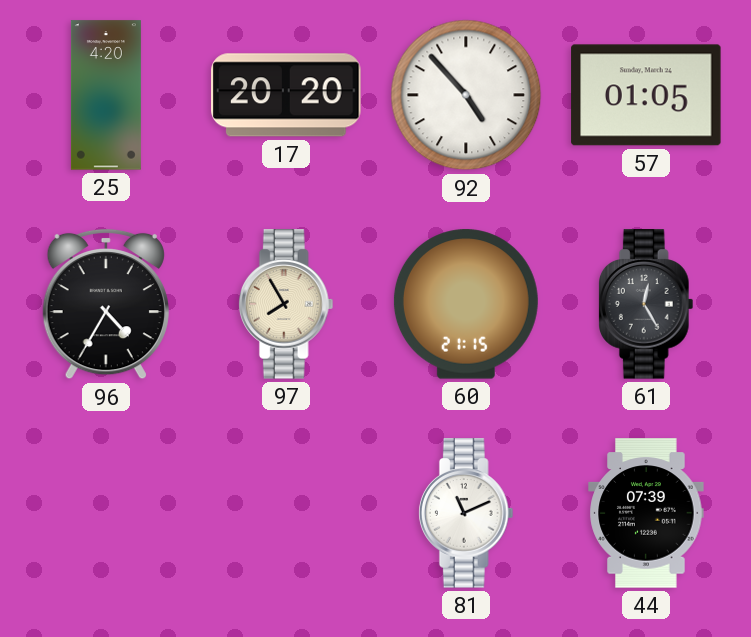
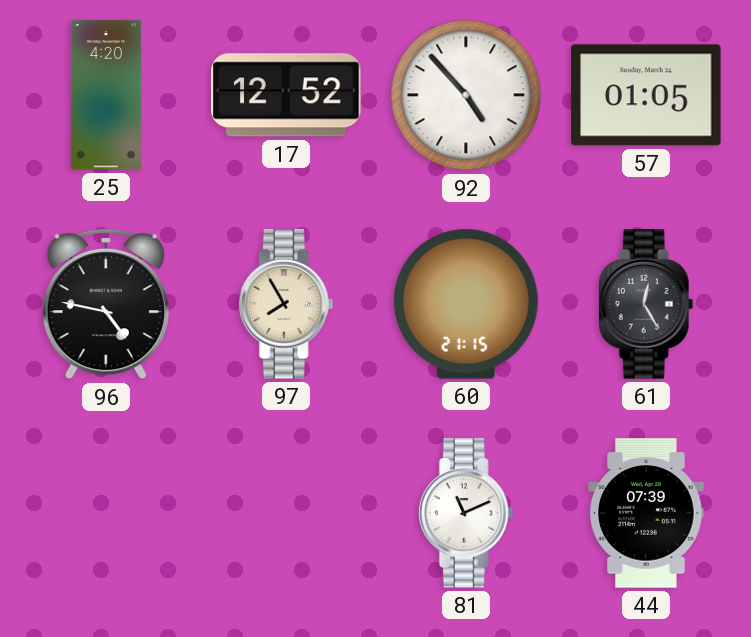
17: 20:20 -> 12:52 (286, 95)
96: 4:35 -> 4:47 (106, 304)
